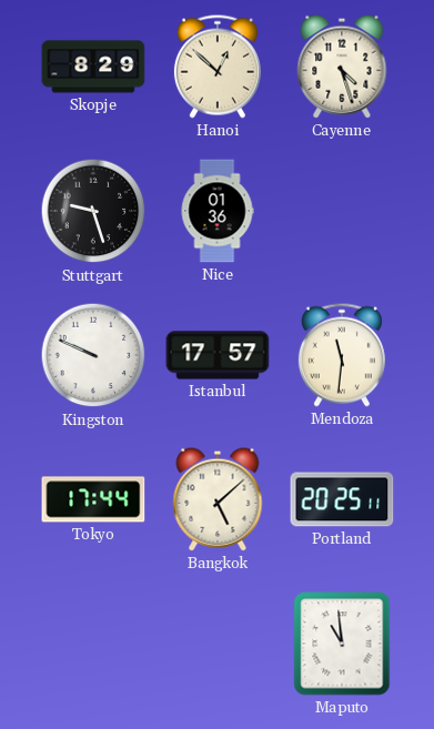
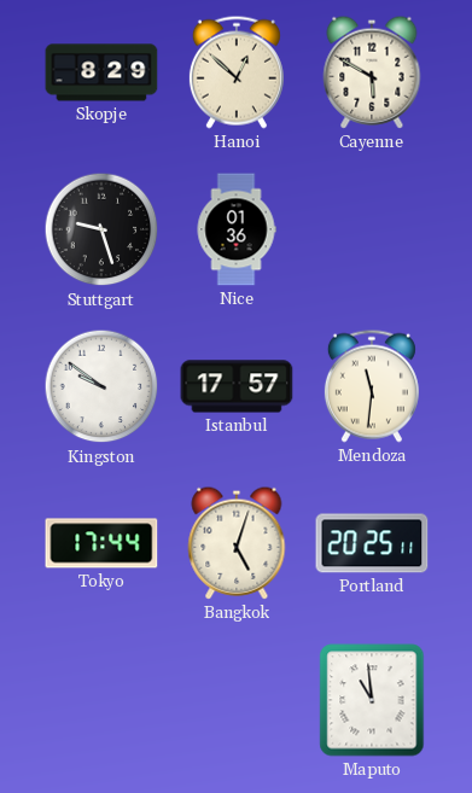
Cayenne: 4:27 -> 5:50 (372, 72)
Kingston: 9:49 -> 9:51 (101, 386)
Bangkok: 5:08 -> 5:03 (237, 543)
